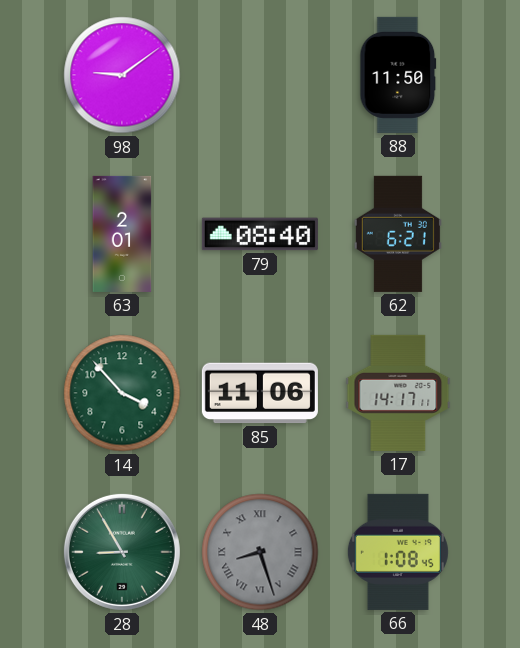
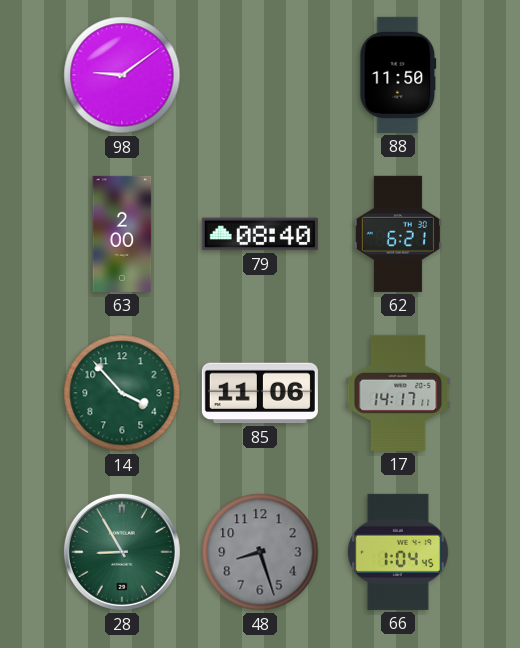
63: 2:01 -> 2:00 (122, 234)
48 numerals: Roman -> Arabic (260, 552)
66: 1:08 -> 1:04 (398, 552)
